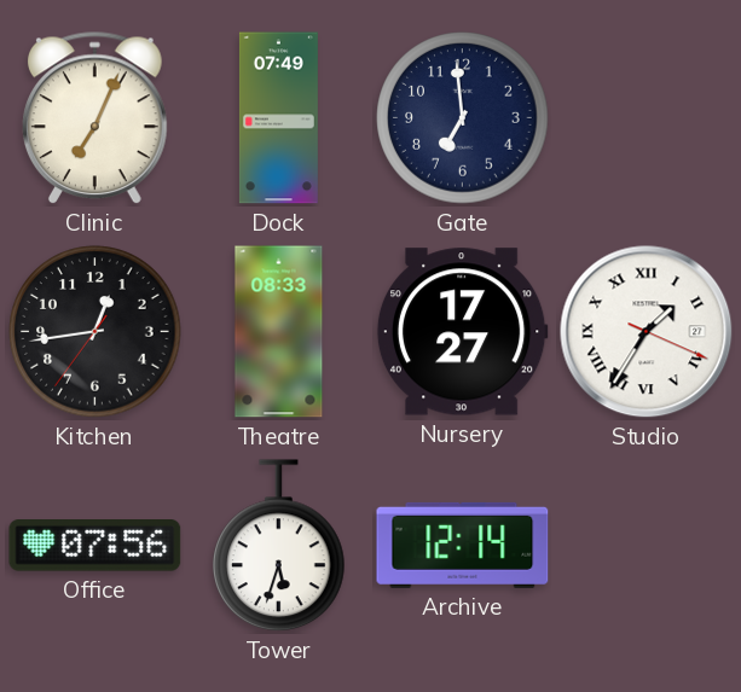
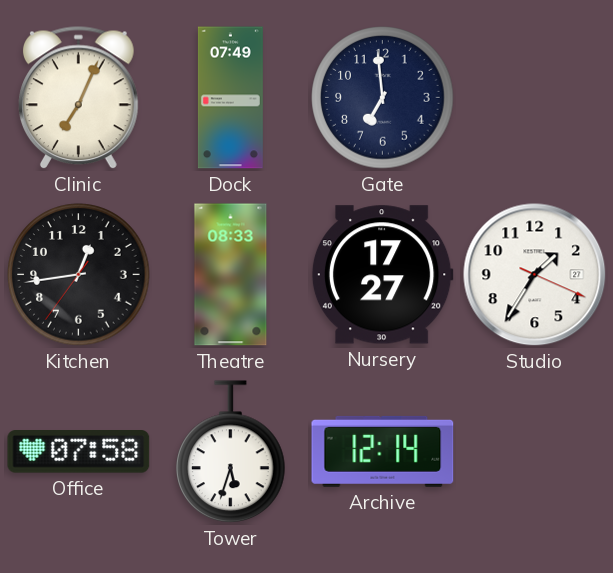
Studio numerals: Roman -> Arabic (535, 275)
Office: 07:56 -> 07:58 (79, 452)
